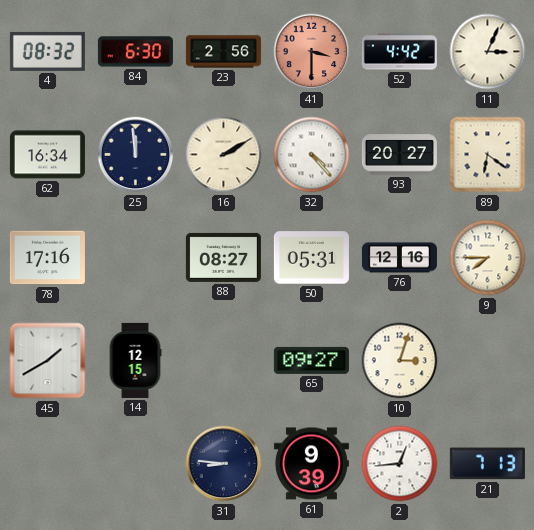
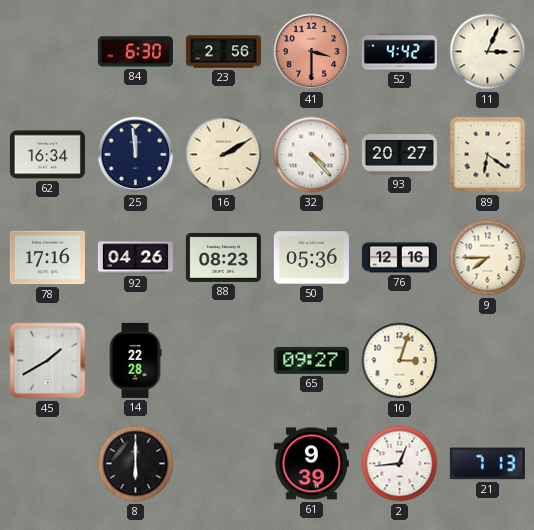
4: 08:32 -> none (47, 51)
92: none -> 04:26 (135, 258)
88: 08:27 -> 08:23 (223, 257)
50: 05:31 -> 05:36 (311, 258)
14: 12:15 -> 22:28 (135, 360)
8: none -> 6:00 (136, 464)
31: 8:46 -> none (224, 464)
